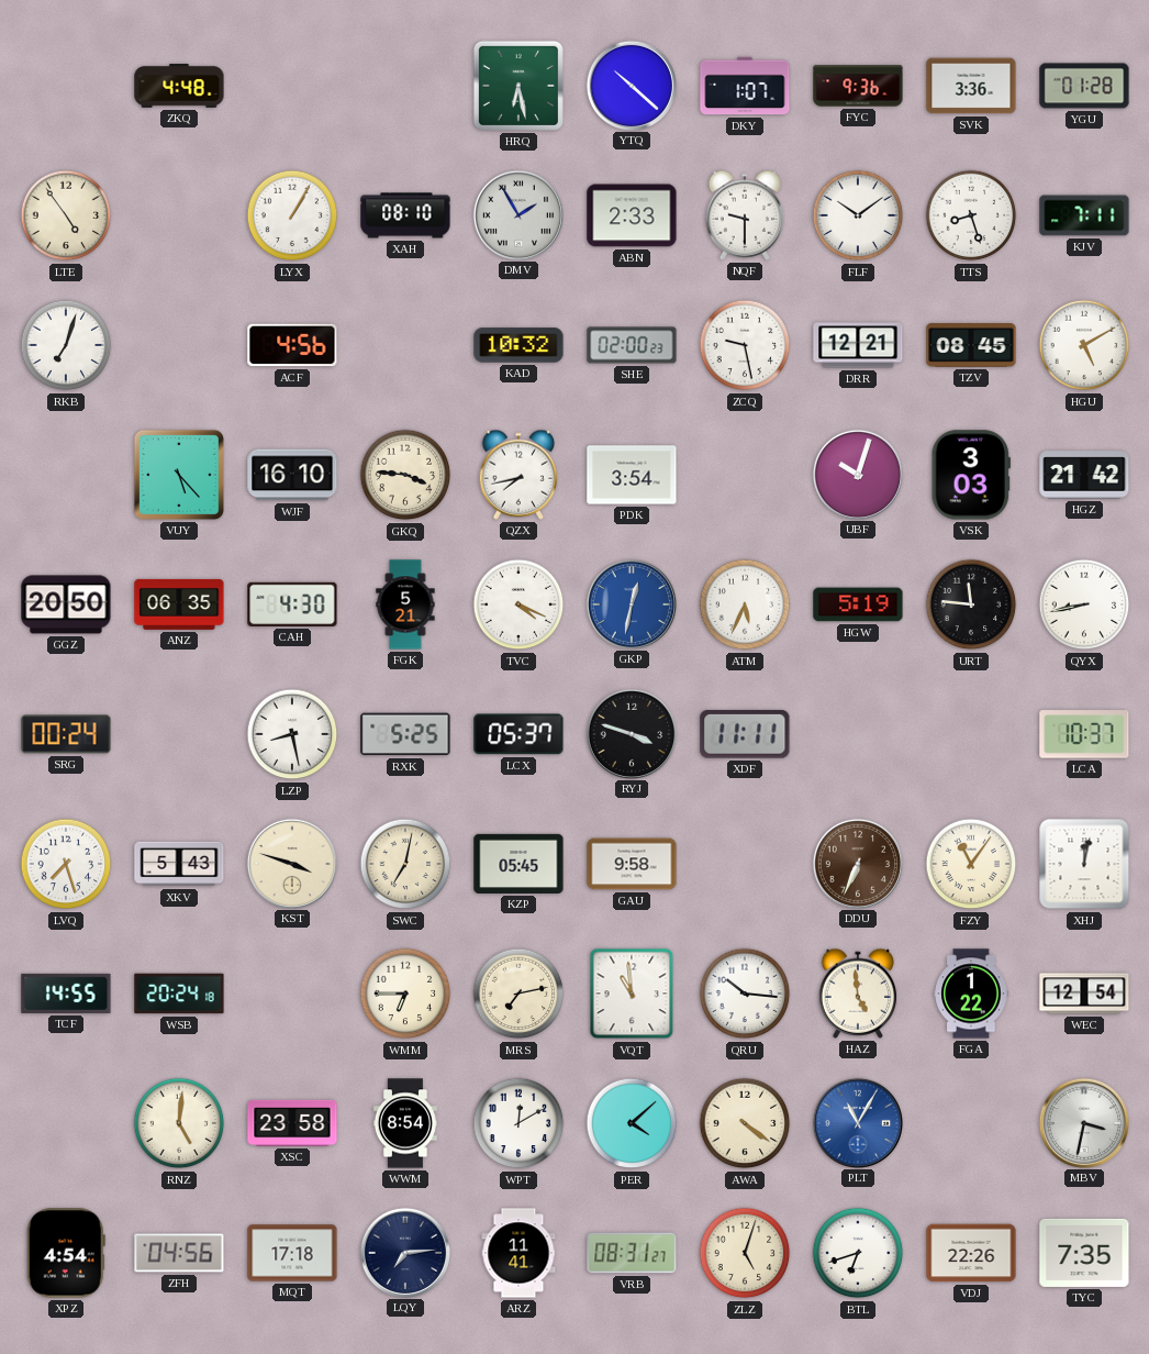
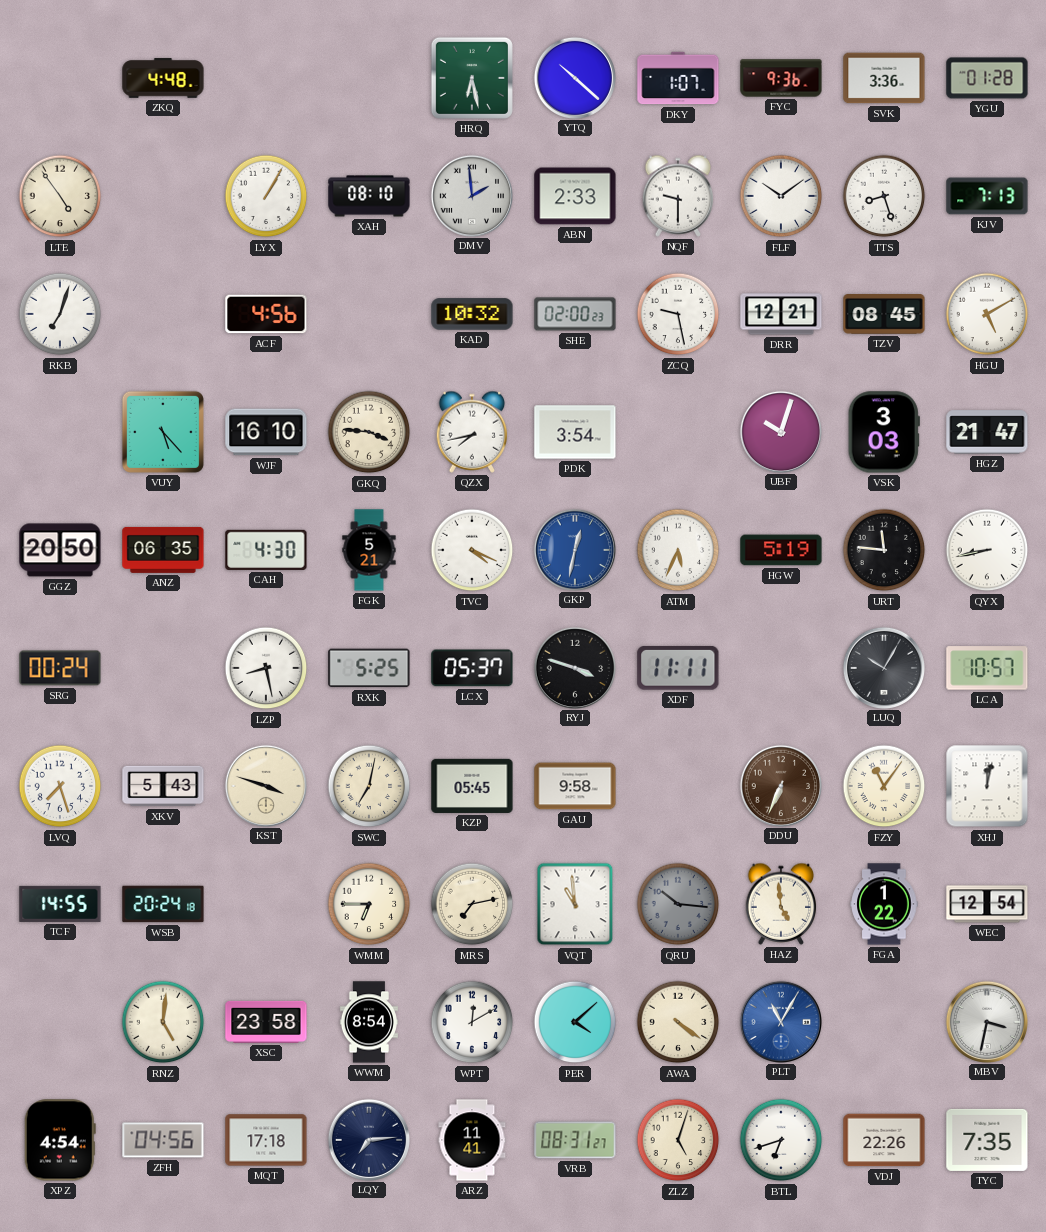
DMV: 1:55 -> 1:59 (471, 195)
KJV: 7:11 -> 7:13 (987, 196)
HGZ: 21:42 -> 21:47 (987, 432)
LUQ: none -> 10:05 (883, 667)
LCA: 10:37 -> 10:57 (987, 668)
QRU dial: white -> grey (678, 904)
